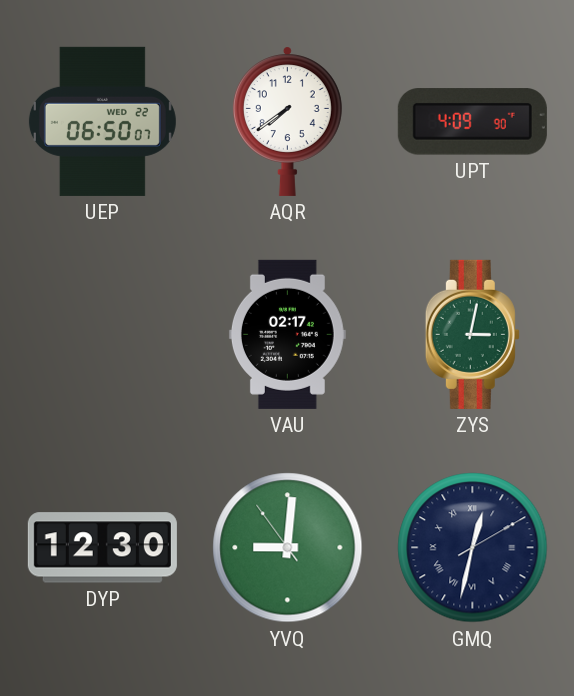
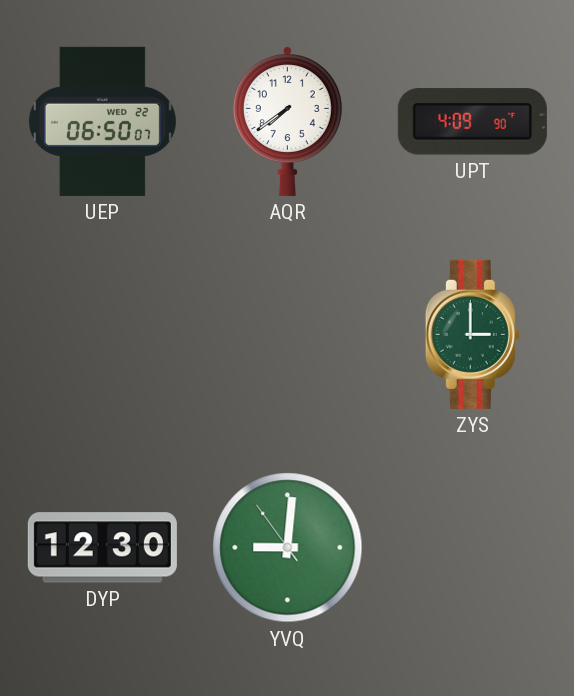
VAU: 02:17 -> none (287, 334)
ZYS: 3:02 -> 3:00 (472, 334)
GMQ: 12:32 -> none (473, 548)
